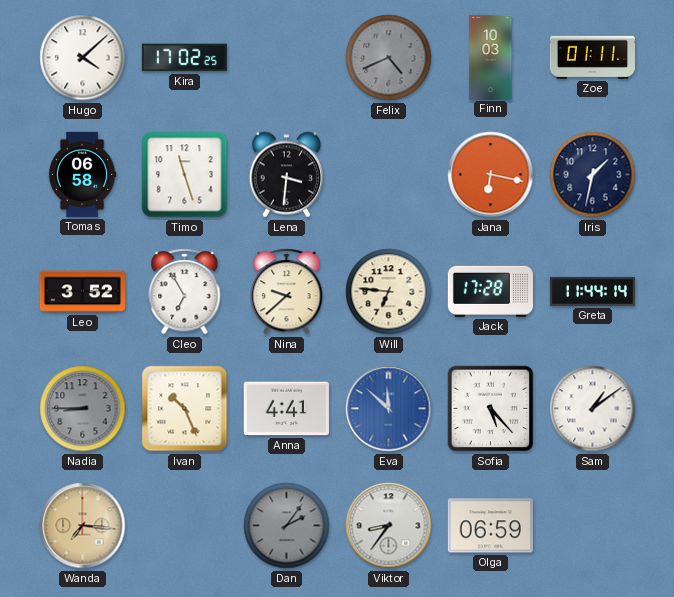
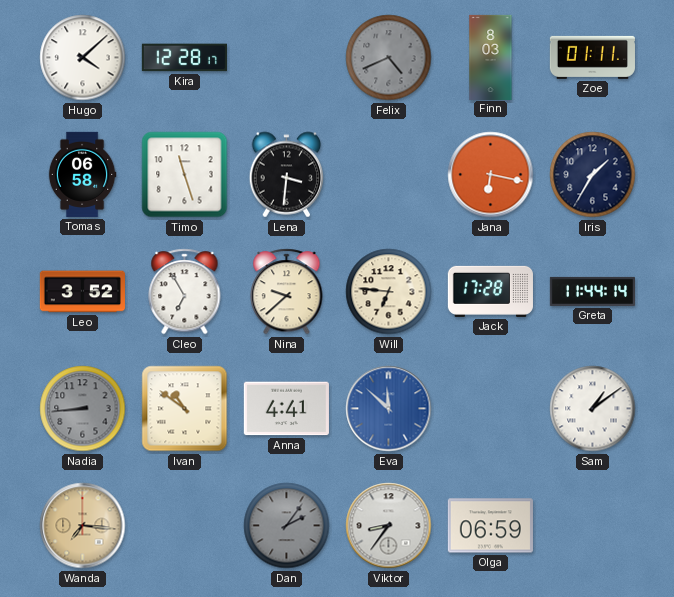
Kira: 17:02 -> 12:28 (184, 58)
Finn: 10:03 -> 8:03 (491, 57)
Iris: 1:32 -> 1:35 (593, 175)
Nadia: 8:45 -> 8:44 (83, 409)
Ivan: 10:26 -> 10:51 (185, 409)
Sofia: 5:23 -> none (491, 409)
